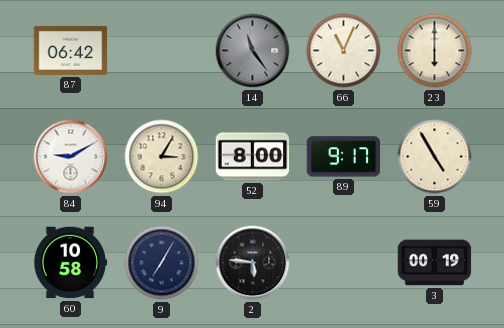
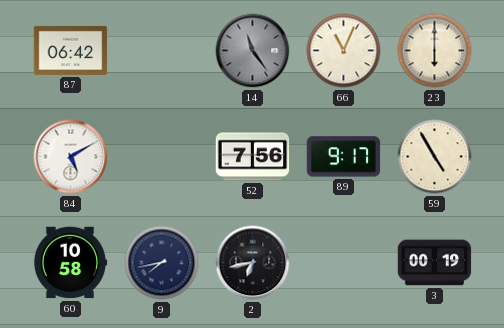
84: 9:10 -> 5:10 (71, 157)
94: 3:05 -> none (162, 157)
52: 8:00 -> 7:56 (253, 157)
9: 7:05 -> 7:43 (162, 263)
2: 5:46 -> 6:43 (253, 263)
